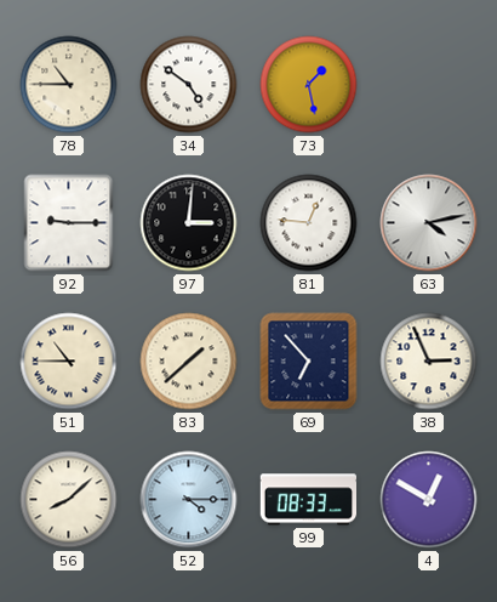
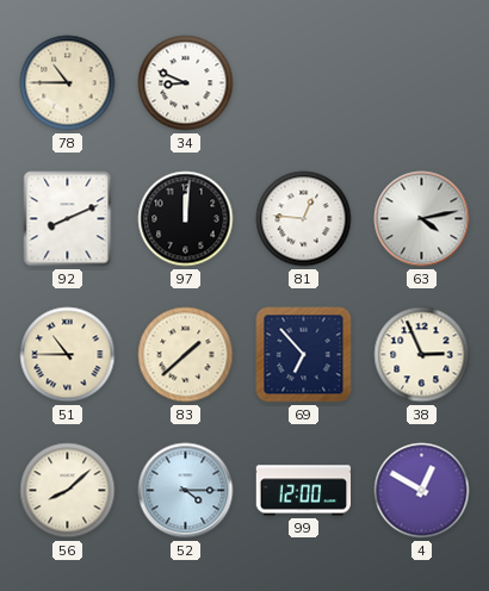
34: 4:51 -> 8:49 (186, 83)
73: 1:28 -> none (309, 85)
92: 9:15 -> 8:11 (68, 219)
97: 3:01 -> 12:01 (186, 219)
99: 08:33 -> 12:00 (304, 491)
